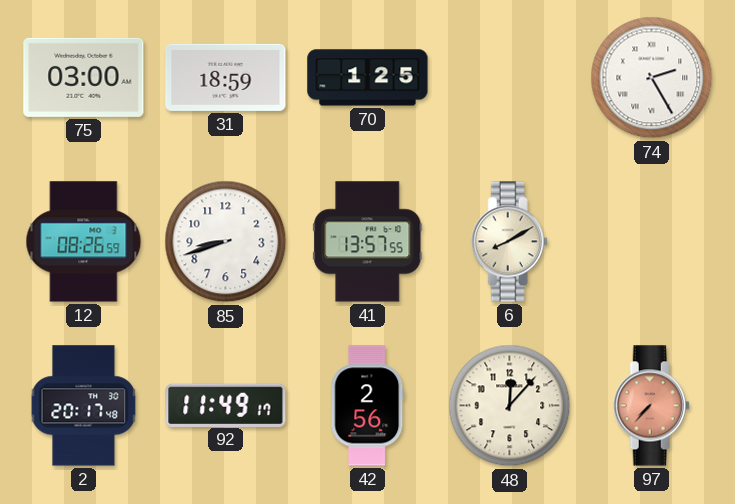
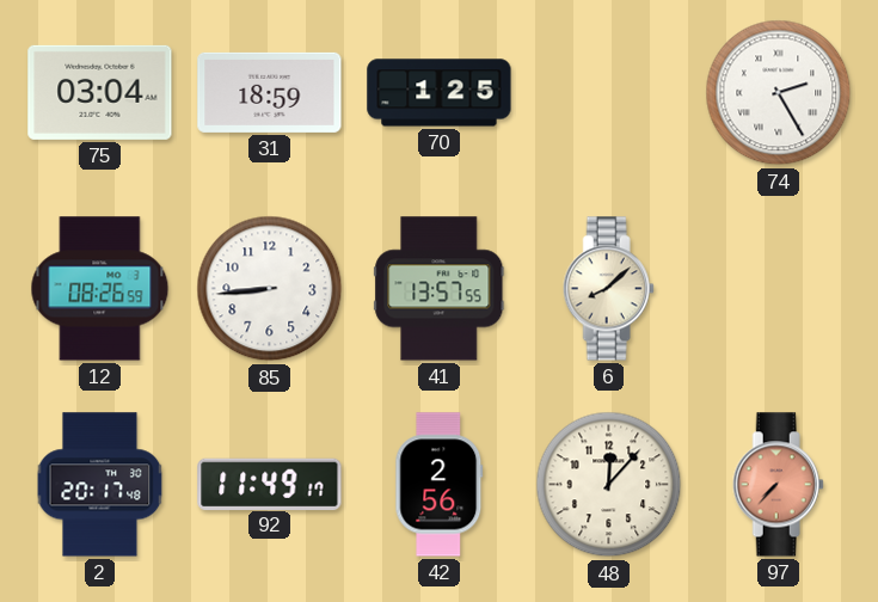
75: 03:00 -> 03:04 (100, 92)
85: 8:42 -> 8:44 (270, 289)
6: 8:10 -> 8:08 (608, 289)
